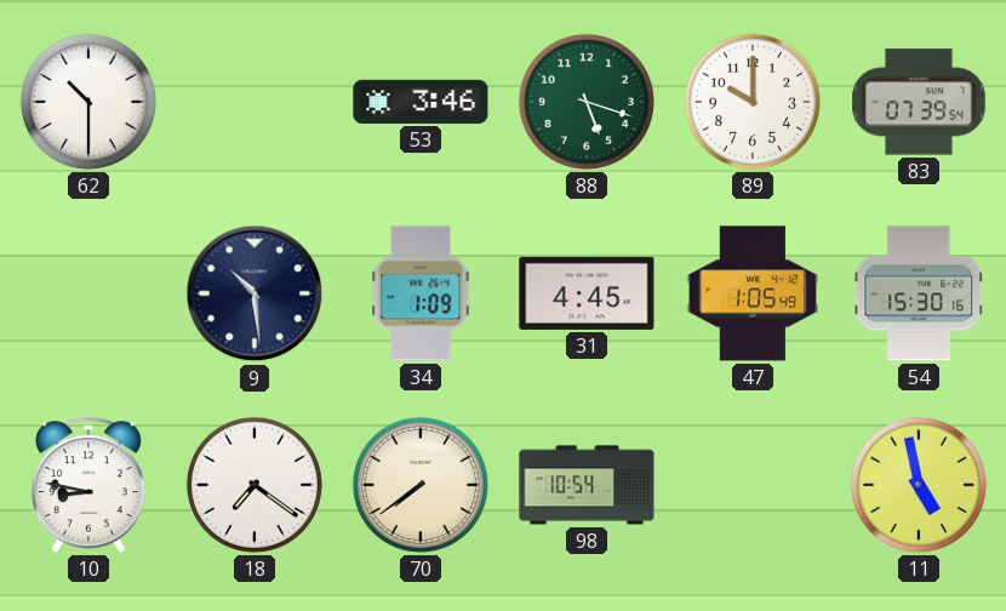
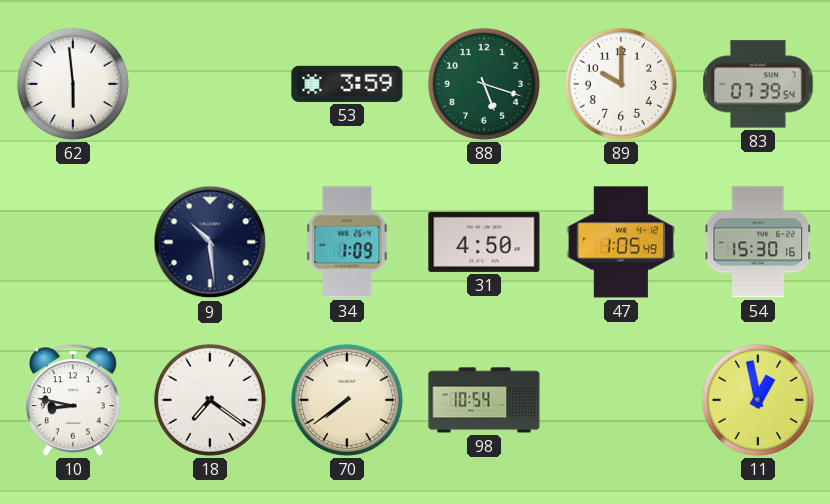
62: 10:30 -> 5:59 (73, 84)
53: 3:46 -> 3:59 (347, 84)
31: 4:45 -> 4:50 (484, 242)
11: 4:58 -> 12:58 (758, 400)
